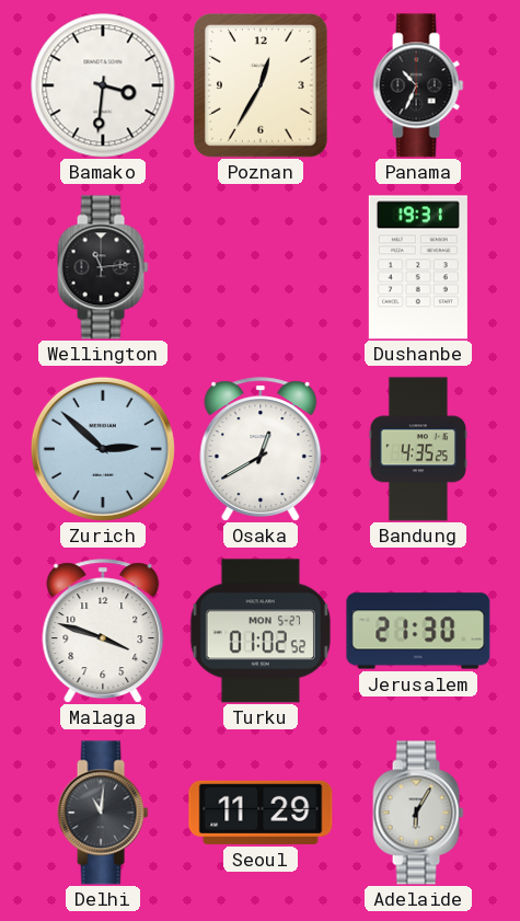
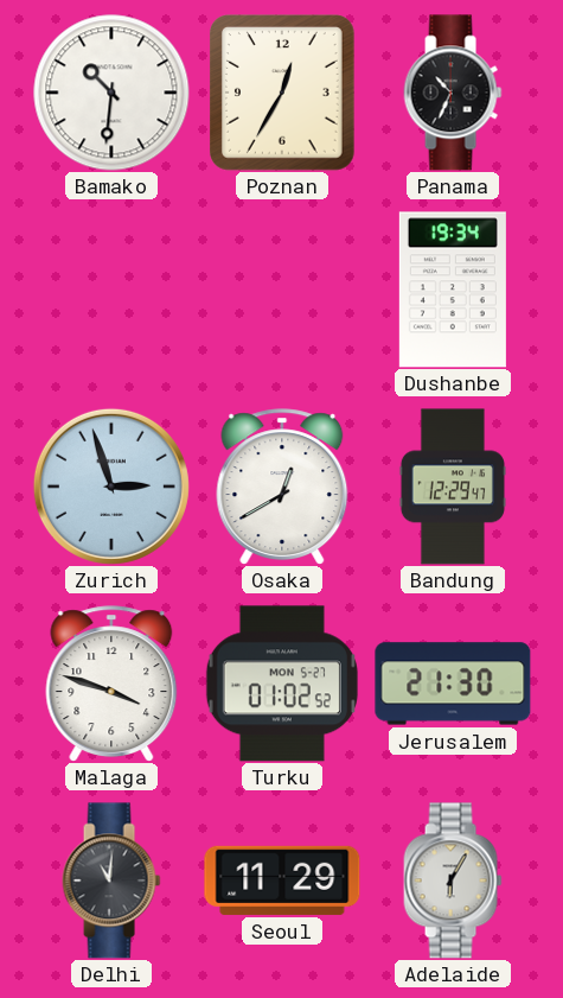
Bamako: 3:31 -> 10:31 (111, 93)
Wellington: 11:14 -> none (103, 267)
Dushanbe: 19:31 -> 19:34 (453, 290)
Zurich: 2:52 -> 2:57 (111, 487)
Bandung: 4:35 -> 12:29 (453, 487)
